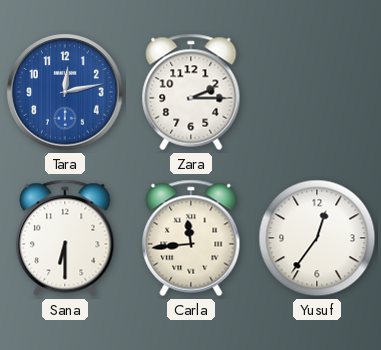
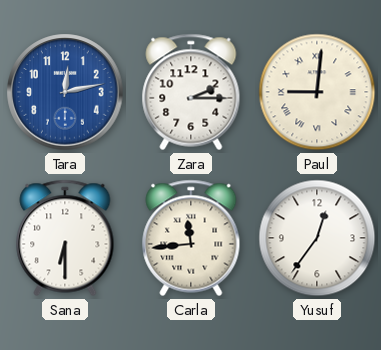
Paul: none -> 9:01 (317, 92)
